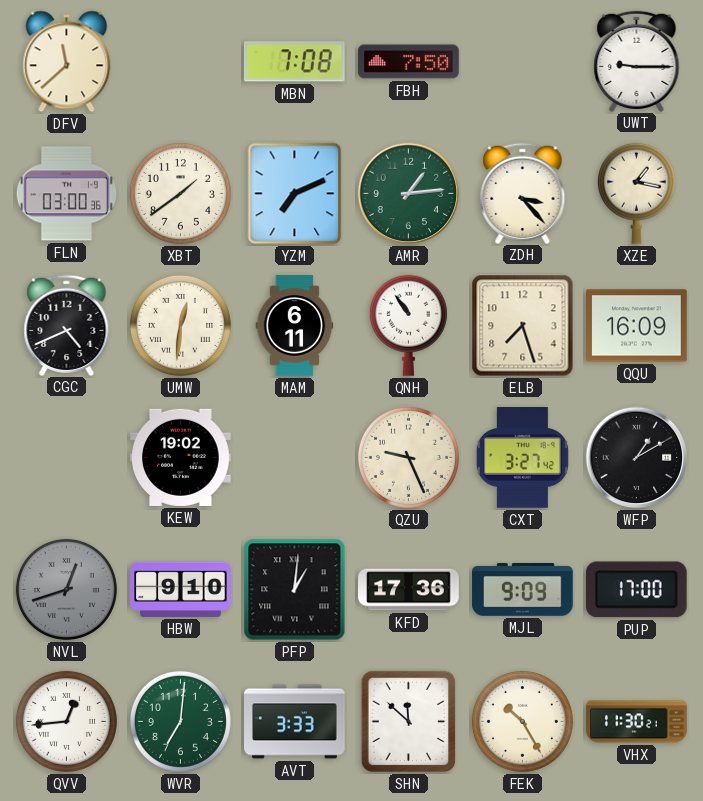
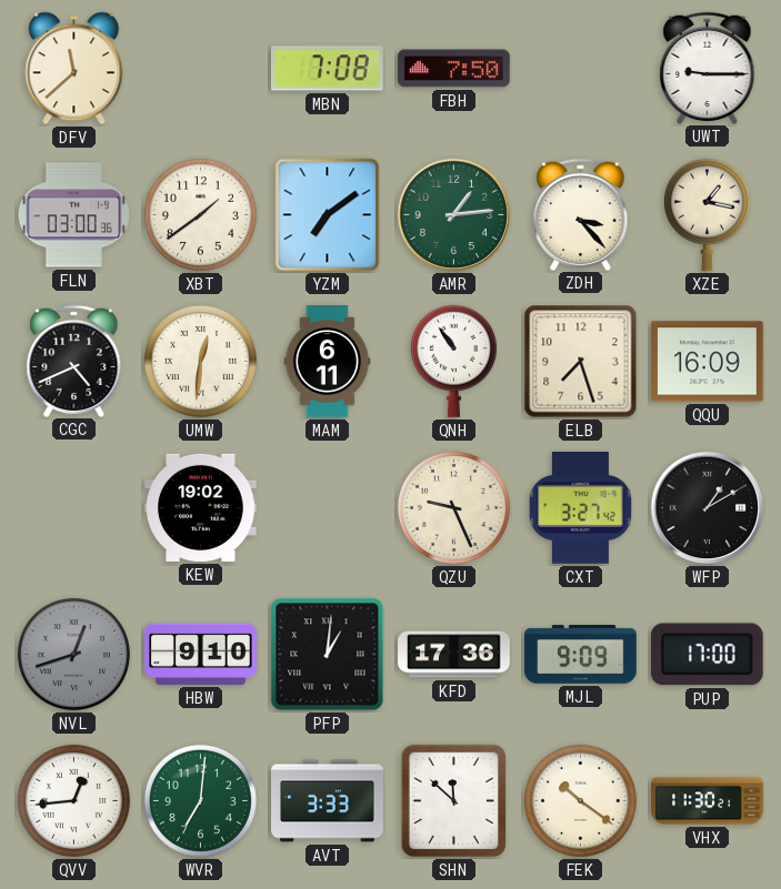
YZM: 7:11 -> 7:09 (328, 215)
FEK: 10:25 -> 10:21 (580, 800)
